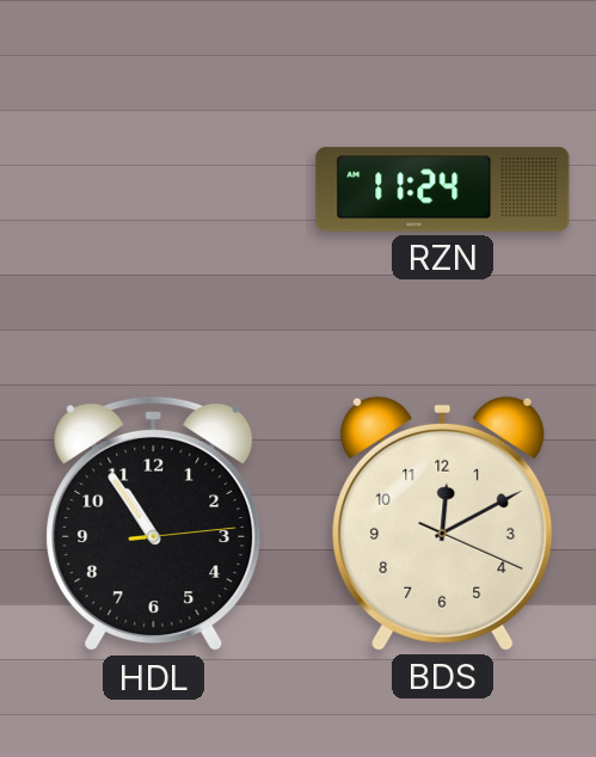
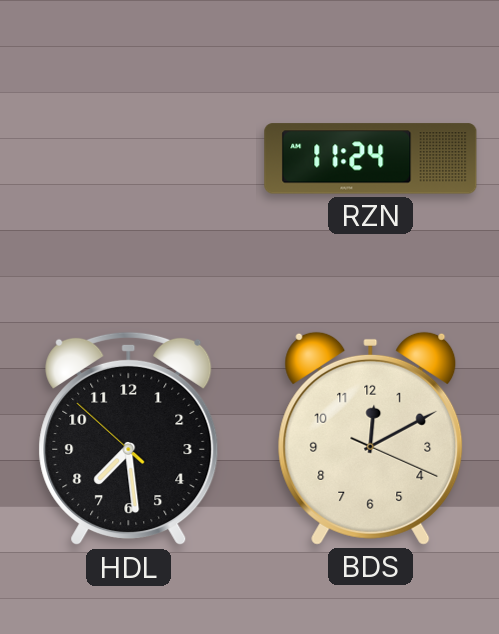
HDL: 10:54 -> 7:28 (129, 439)
